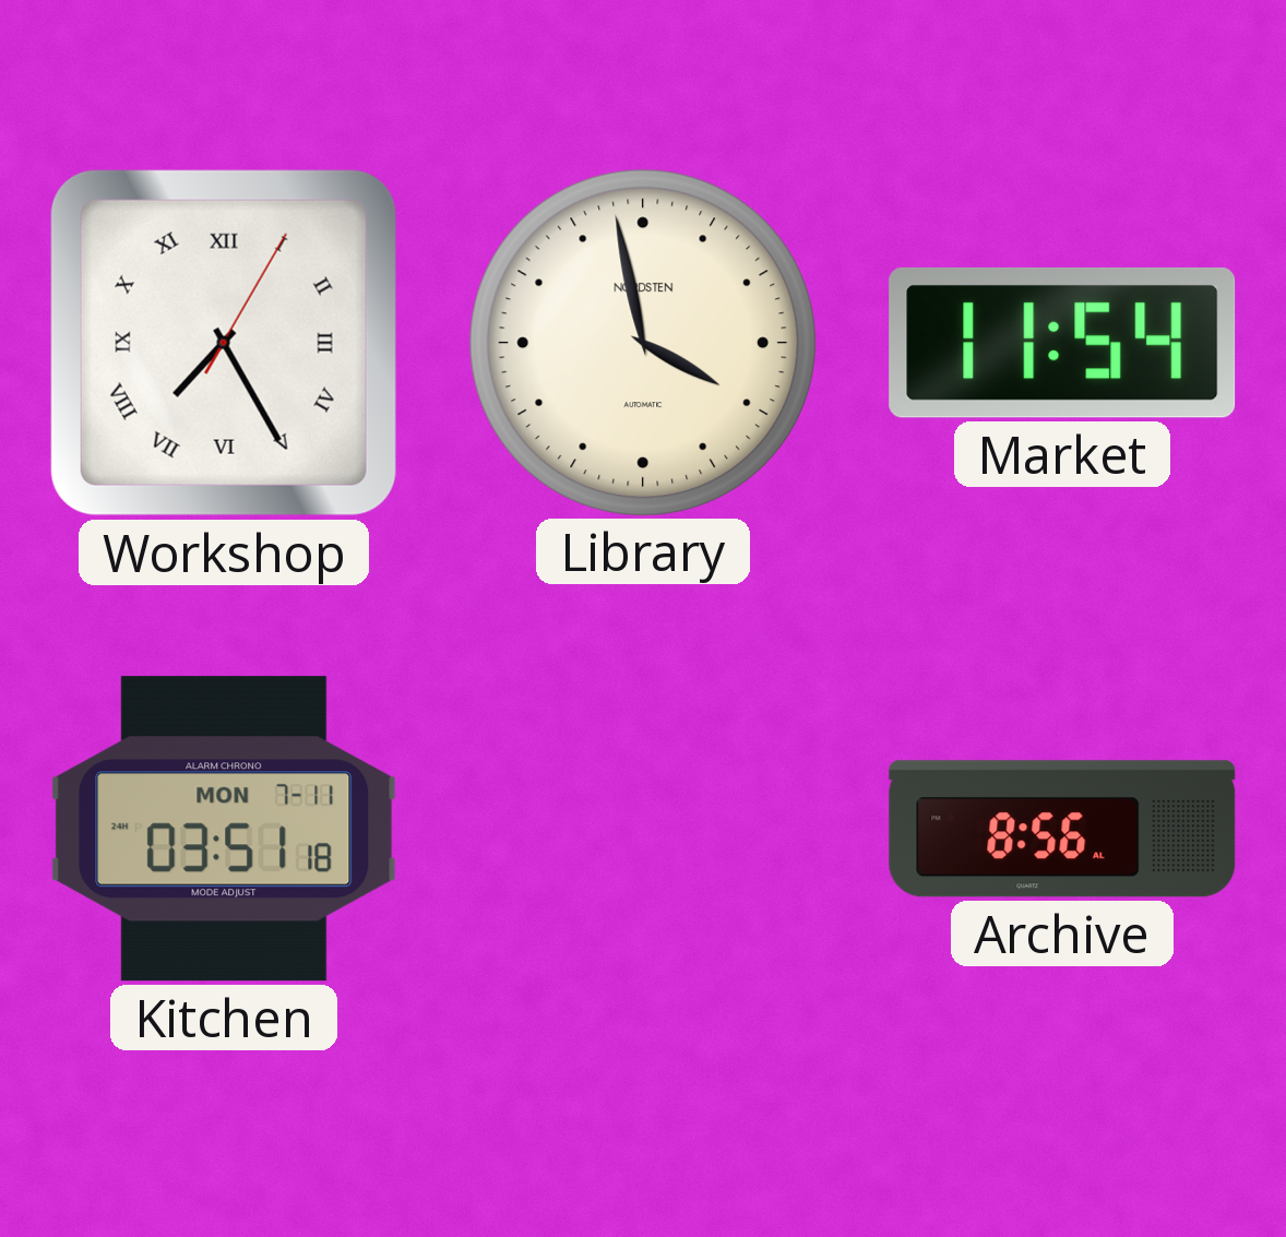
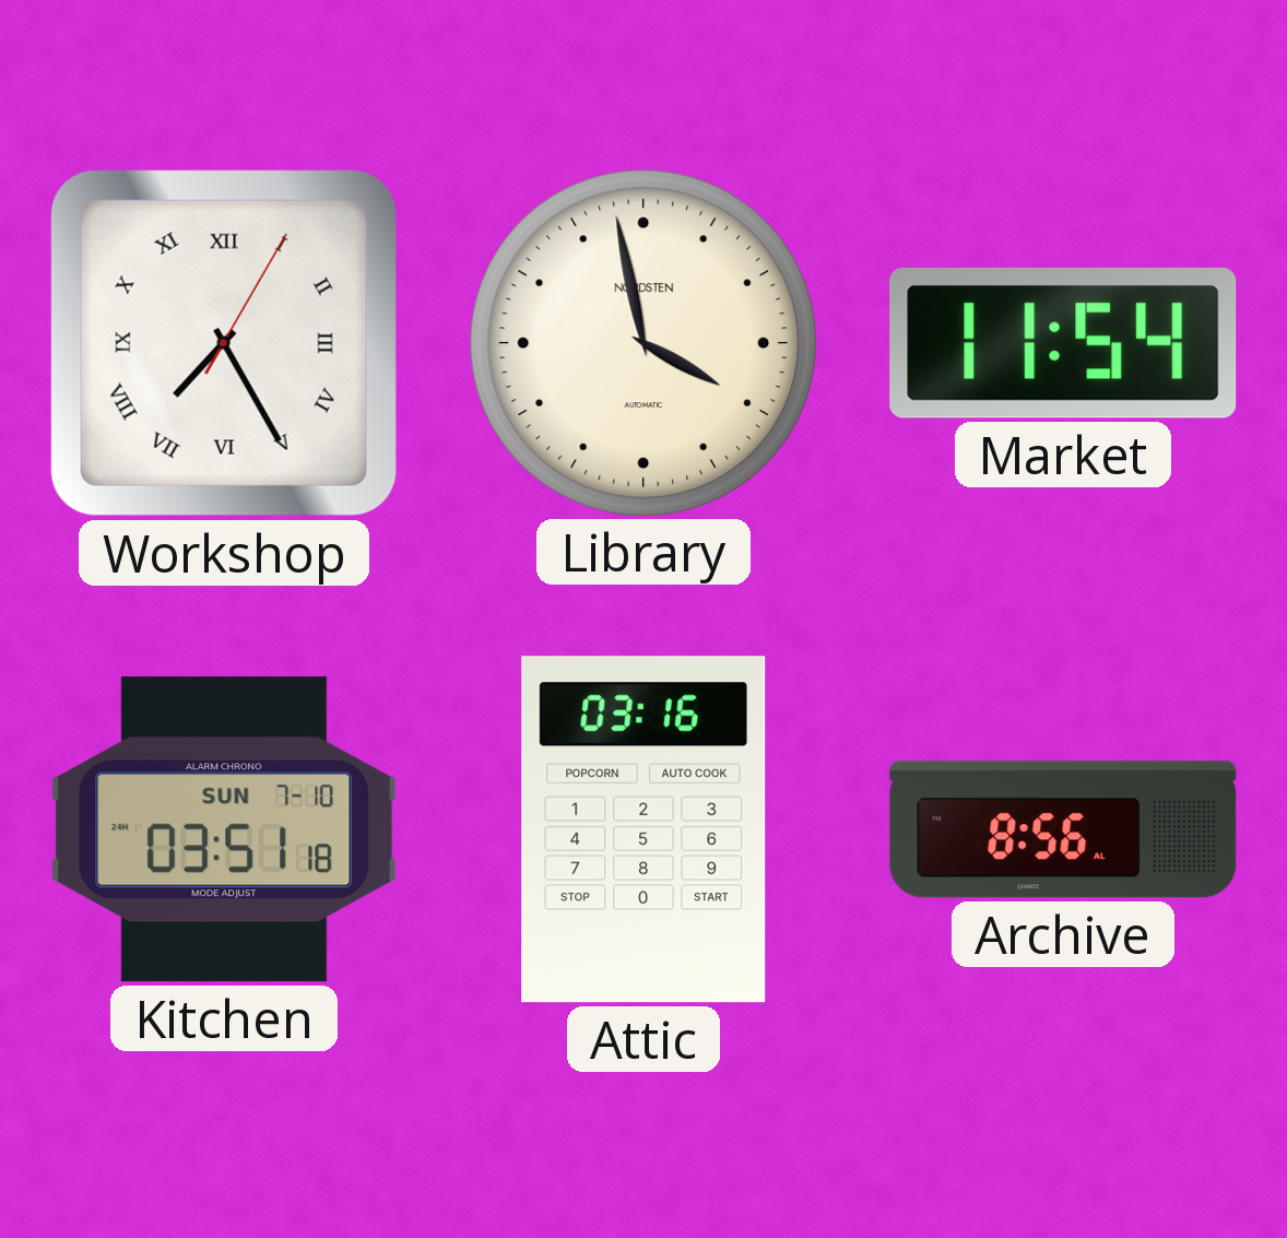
Kitchen date: MON 7-11 -> SUN 7-10 (224, 829)
Attic: none -> 03:16 (643, 829)
